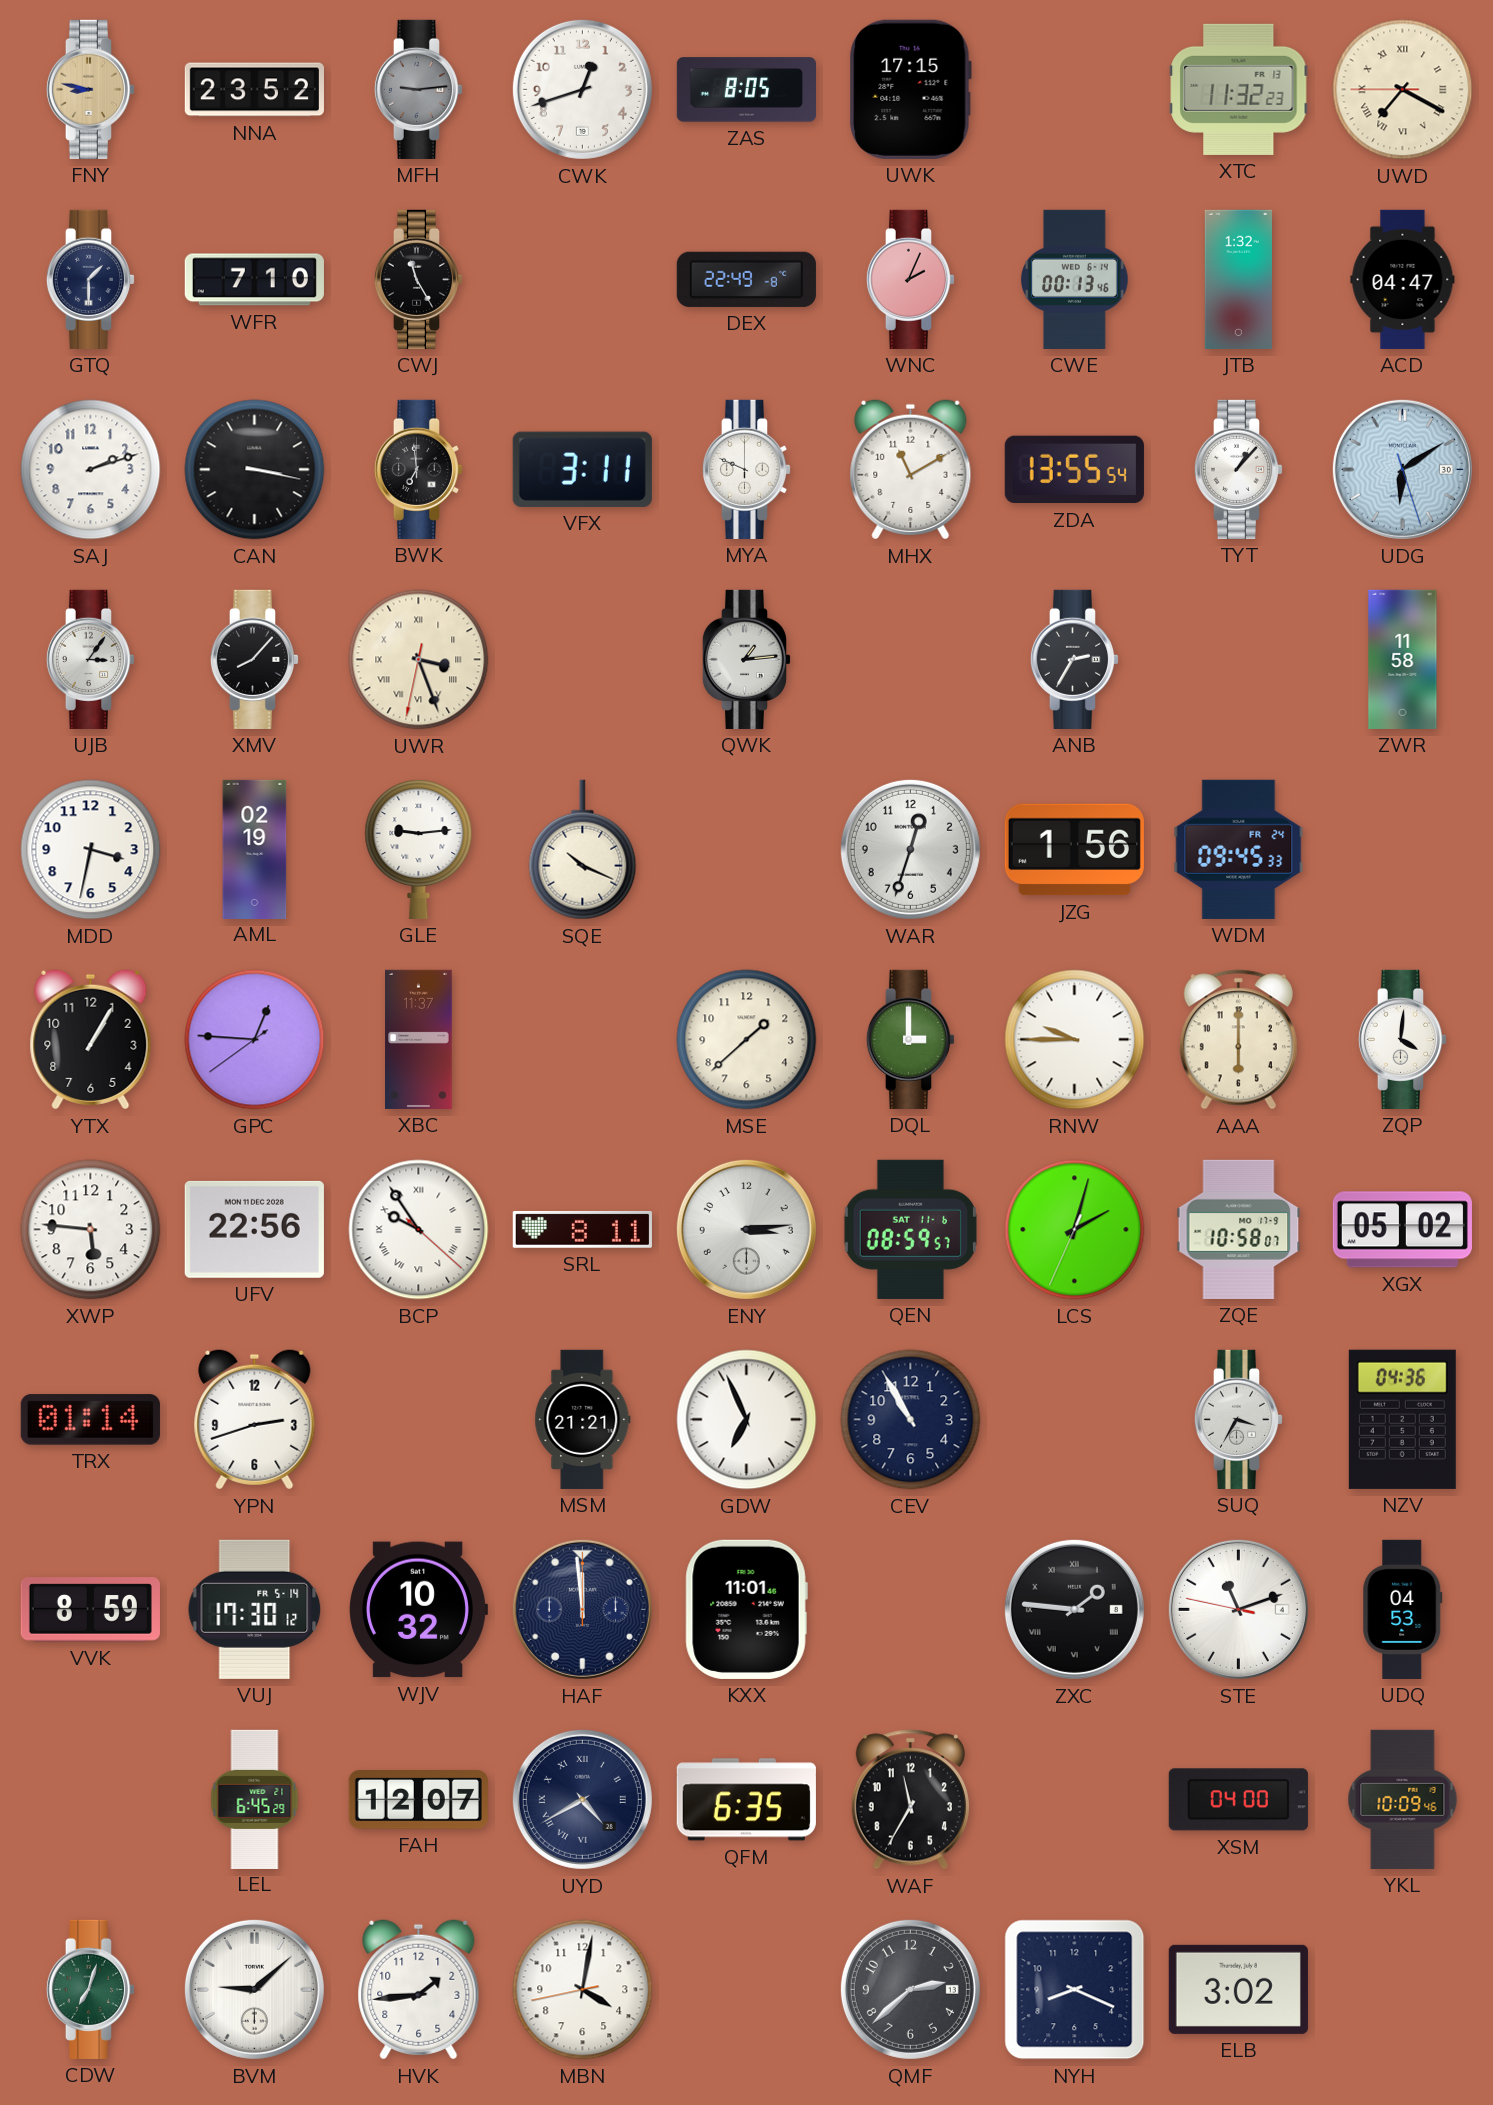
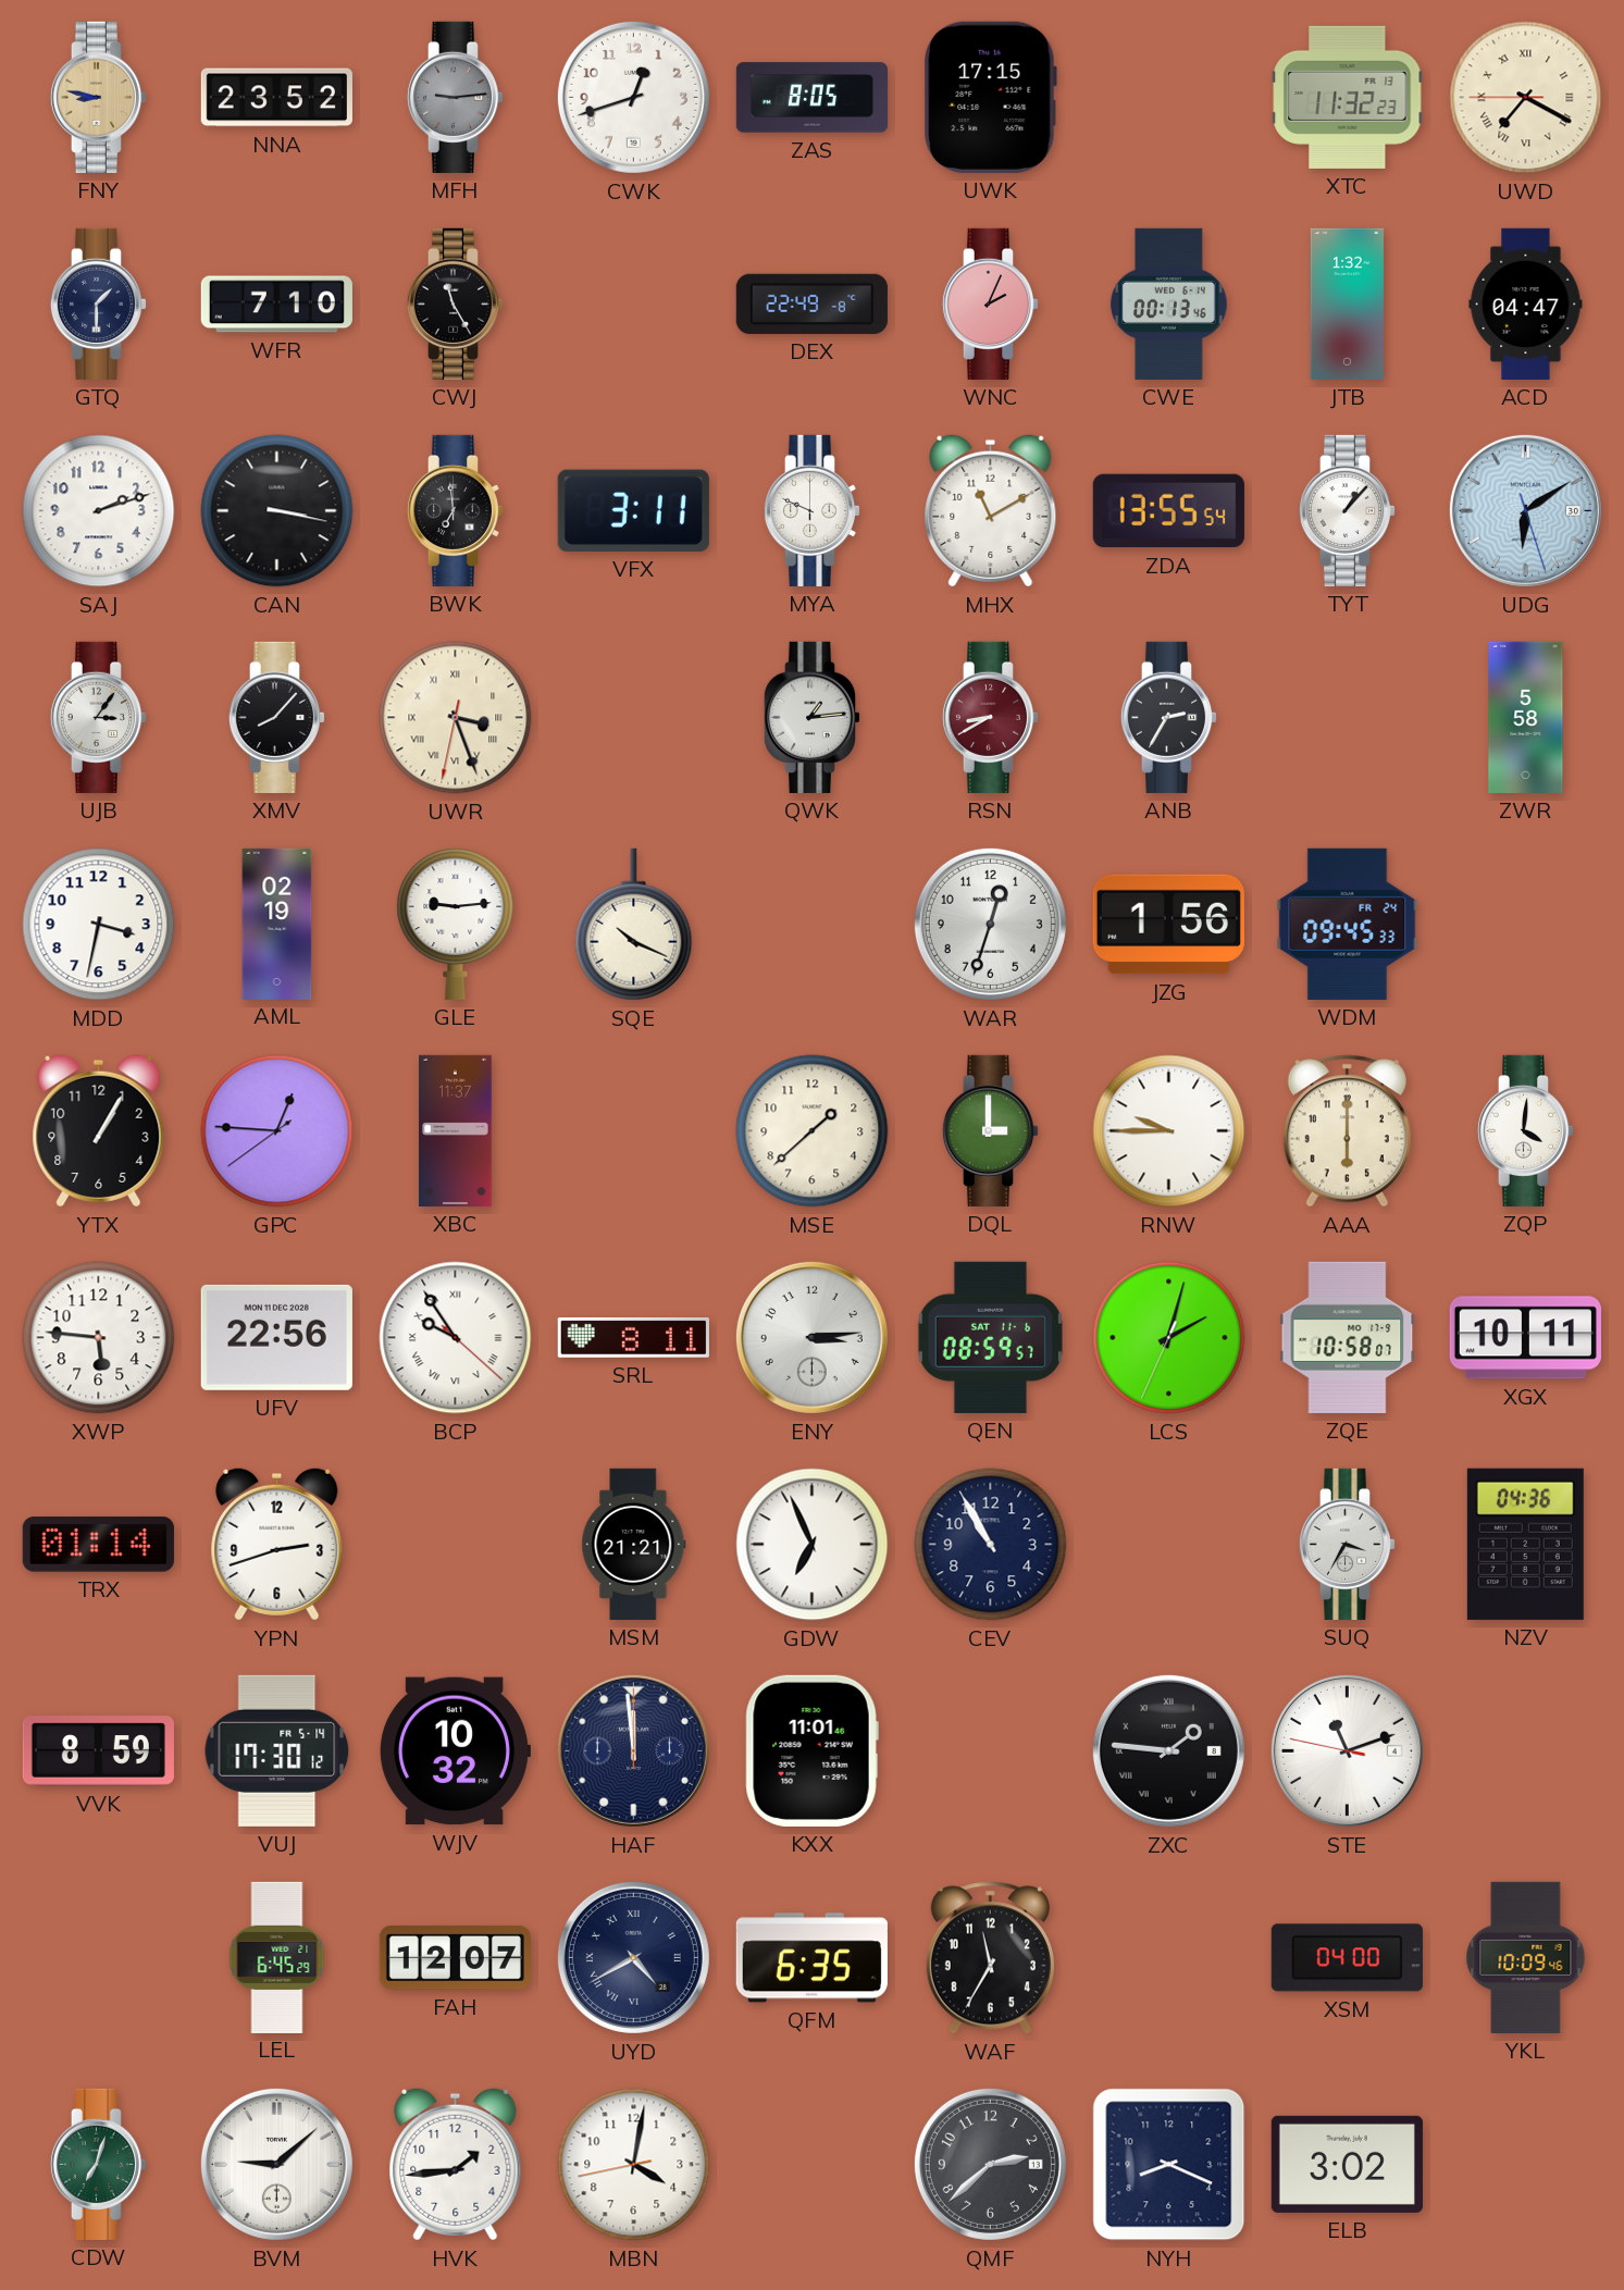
RSN: none -> 8:40 (991, 717)
ZWR: 11:58 -> 5:58 (1526, 717)
XGX: 05:02 -> 10:11 (1525, 1338)
UDQ: 04:53 -> none (1403, 1609)
